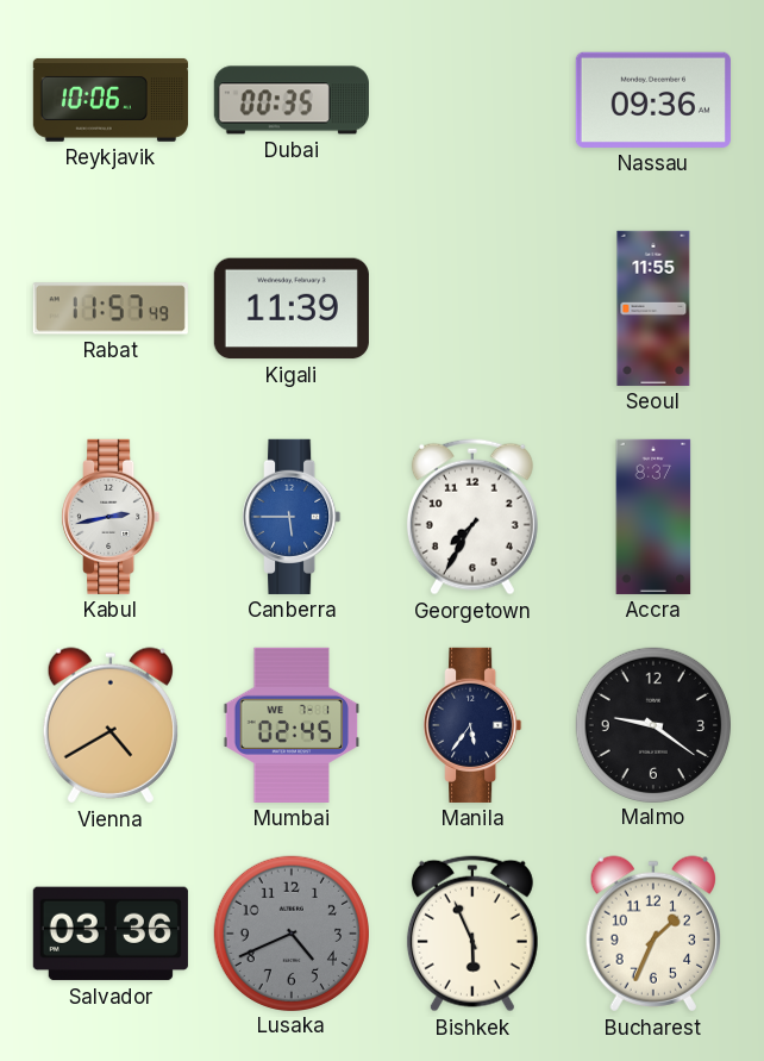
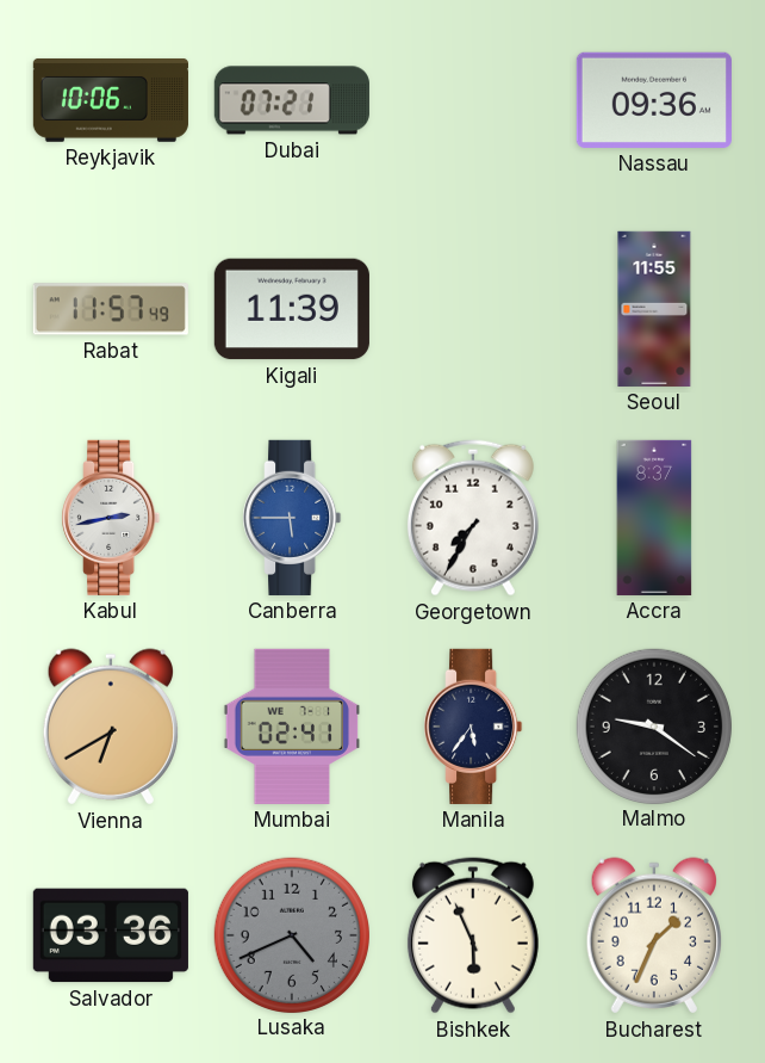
Dubai: 00:35 -> 07:21 (292, 100)
Vienna: 4:40 -> 6:40 (111, 727)
Mumbai: 02:45 -> 02:41 (292, 727)
